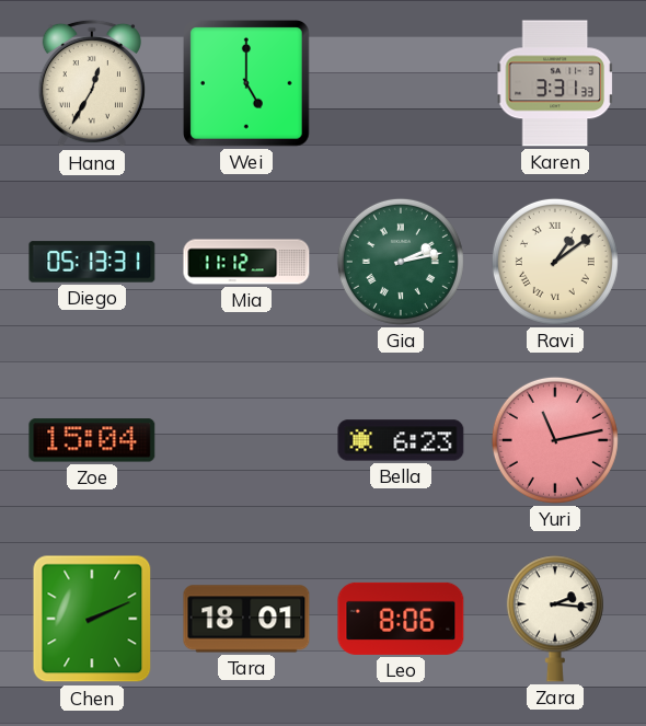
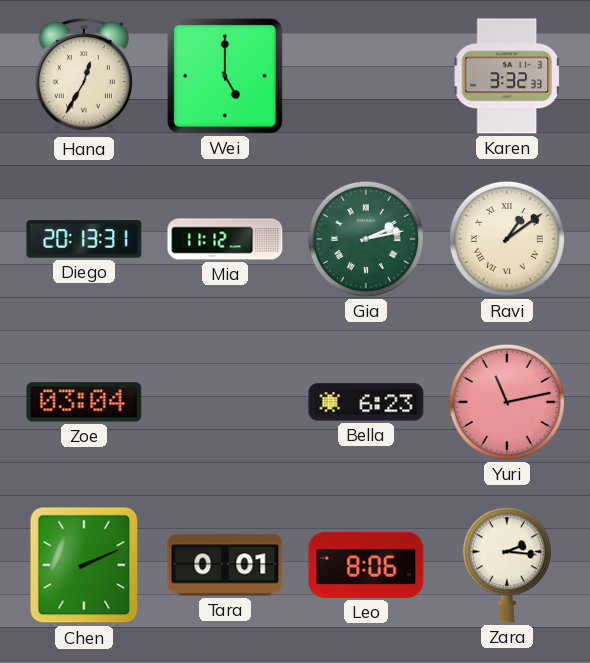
Karen: 3:31 -> 3:32 (506, 76)
Diego: 05:13 -> 20:13 (84, 239)
Zoe: 15:04 -> 03:04 (84, 402)
Tara: 18:01 -> 0:01 (225, 565)
